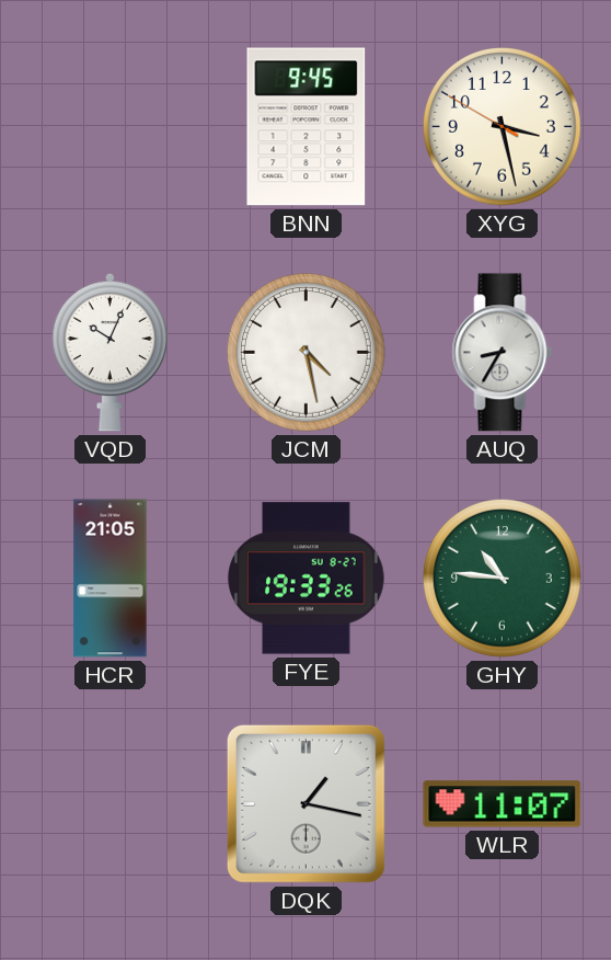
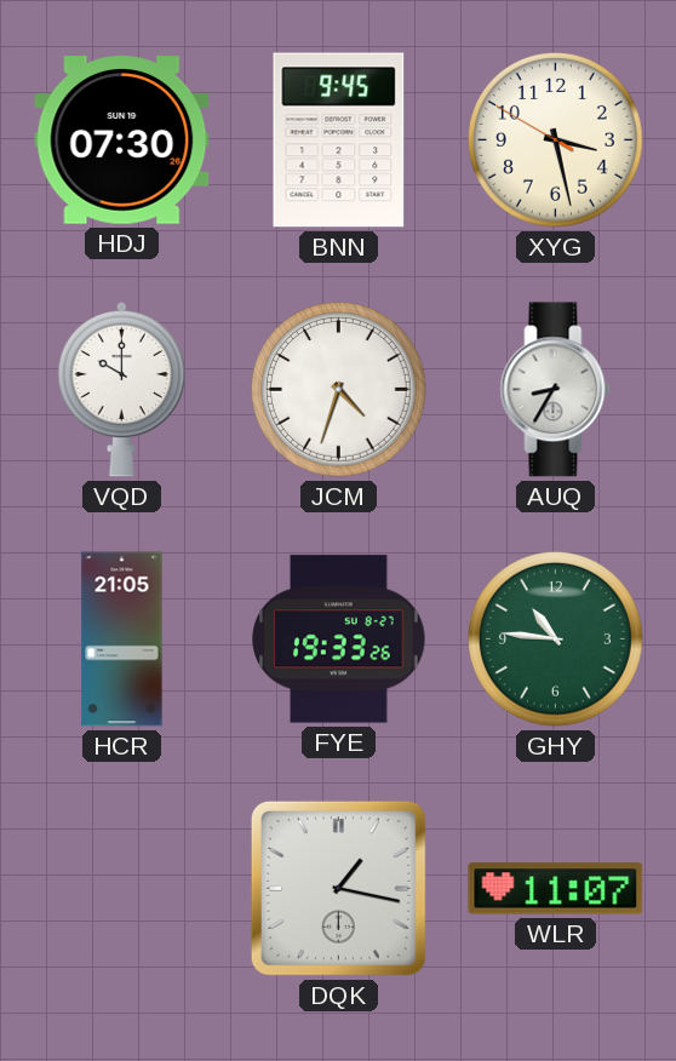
HDJ: none -> 07:30 (122, 140)
VQD: 10:04 -> 10:00 (122, 389)
JCM: 4:28 -> 4:33 (339, 390)
